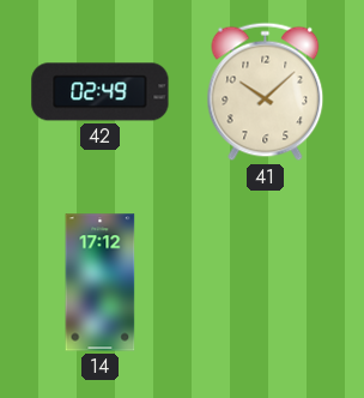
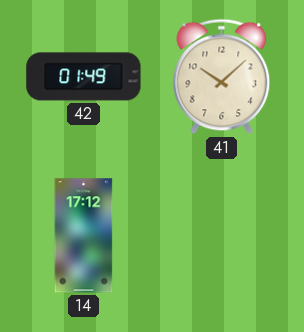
42: 02:49 -> 01:49 (84, 77)
